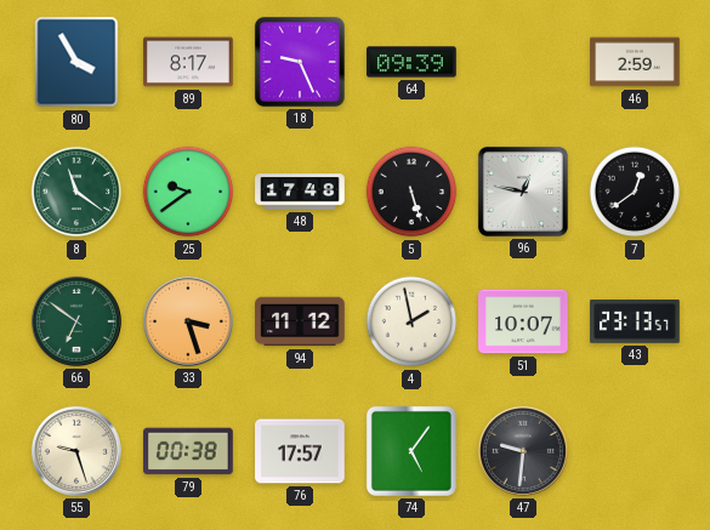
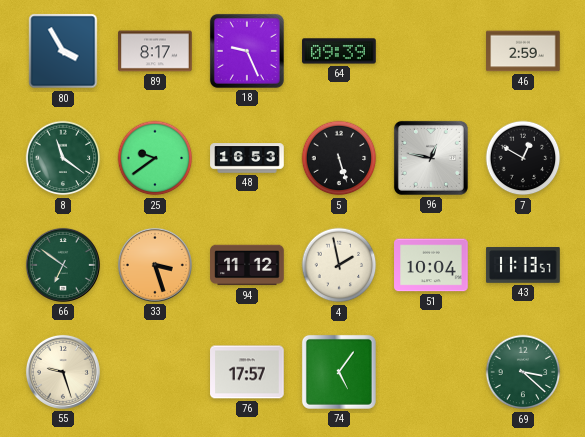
48: 17:48 -> 16:53 (247, 158)
7: 12:39 -> 12:50 (523, 158)
51: 10:07 -> 10:04 (431, 265)
43: 23:13 -> 11:13 (523, 266)
79: 00:38 -> none (188, 451)
47: 9:31 -> none (523, 451)
69: none -> 3:22 (523, 372)
